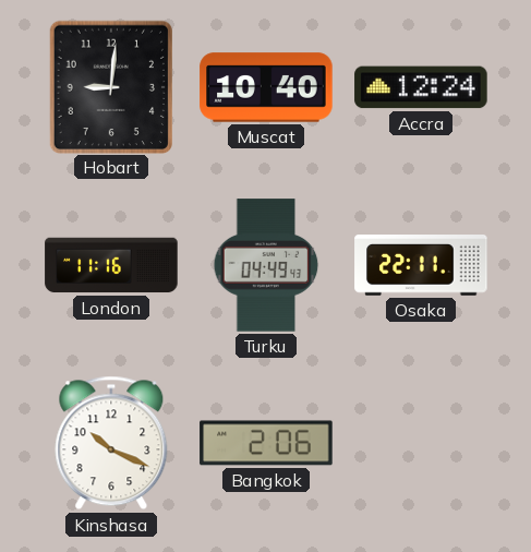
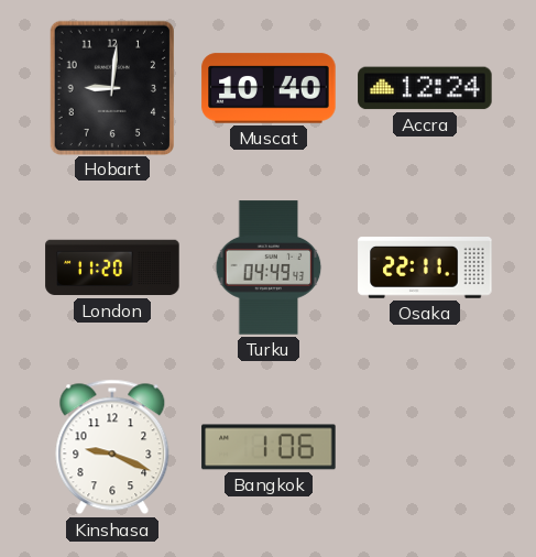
London: 11:16 -> 11:20 (112, 267)
Kinshasa: 10:19 -> 9:19 (112, 447)
Bangkok: 2:06 -> 1:06 (269, 447)
